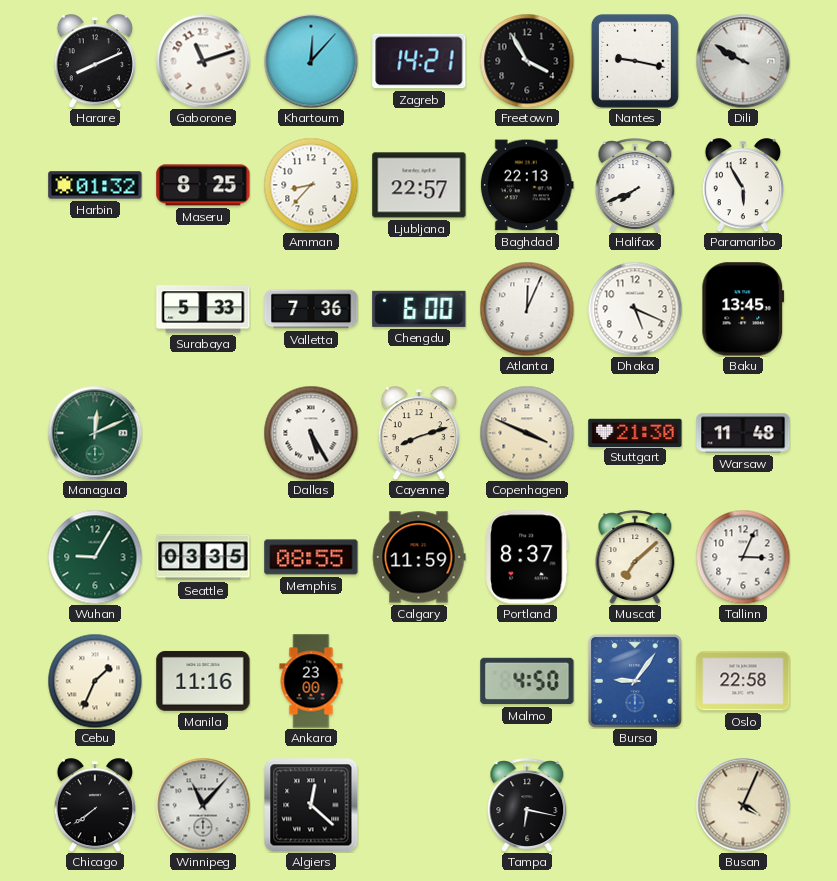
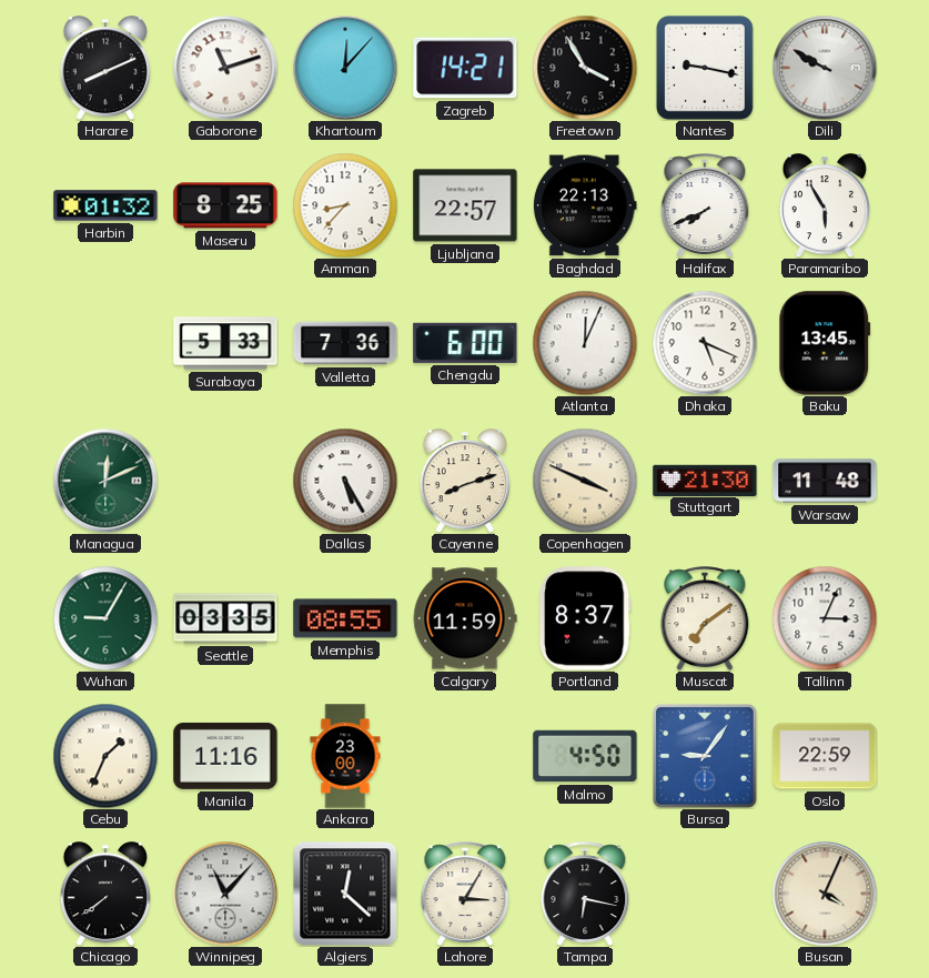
Muscat: 7:08 -> 7:09 (705, 618)
Oslo: 22:58 -> 22:59 (825, 756)
Lahore: none -> 3:05 (465, 894)
